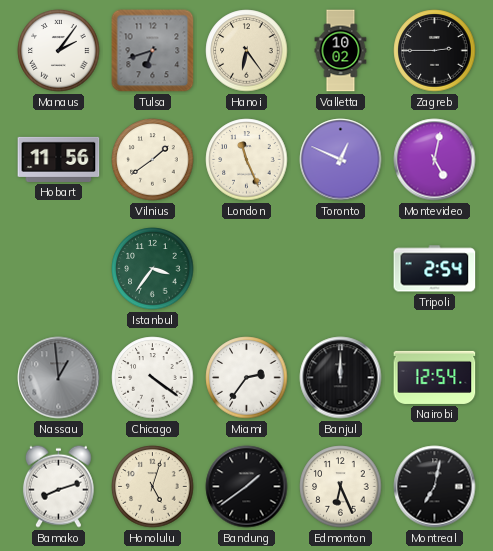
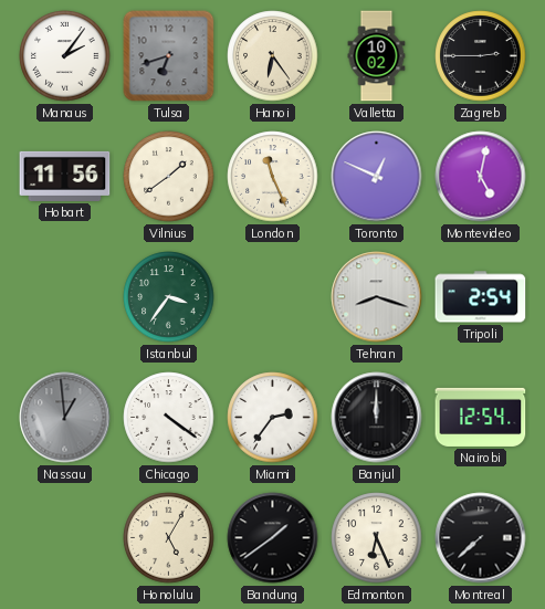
Tehran: none -> 8:18 (377, 297)
Bamako: 8:12 -> none (58, 486)
Honolulu: 5:03 -> 5:05 (169, 538)
Montreal: 7:02 -> 7:38 (481, 538)
